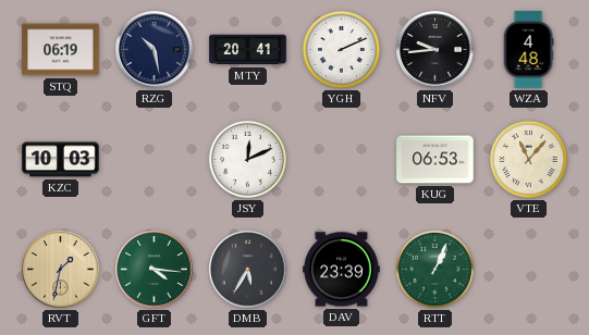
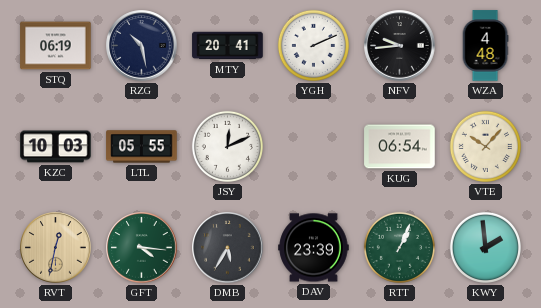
LTL: none -> 05:55 (142, 147)
KUG: 06:53 -> 06:54 (400, 147)
VTE: 11:07 -> 10:07 (485, 146)
RVT: 1:32 -> 12:32 (56, 248)
KWY: none -> 1:59 (485, 247)
